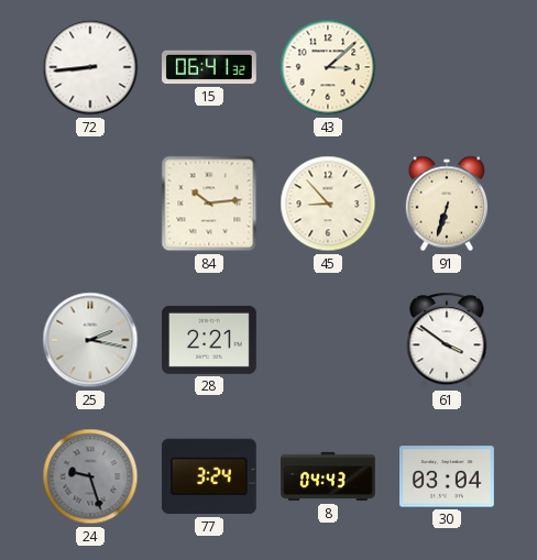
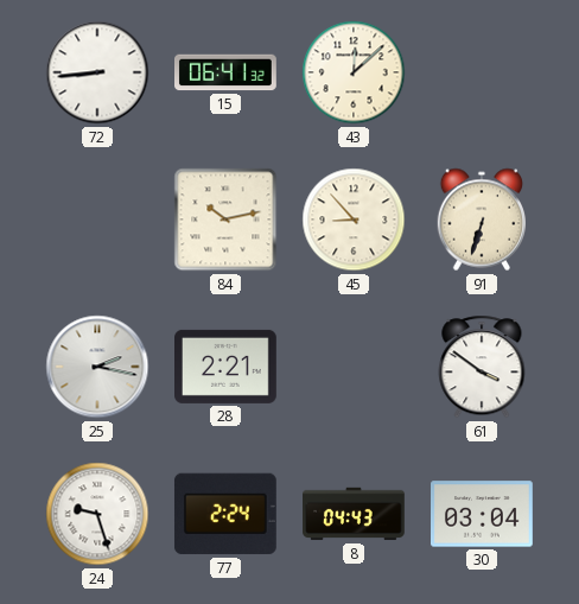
43: 3:08 -> 12:08 (354, 72)
84: 10:14 -> 10:13 (225, 220)
24 dial: grey -> white (97, 514)
77: 3:24 -> 2:24 (225, 514)
